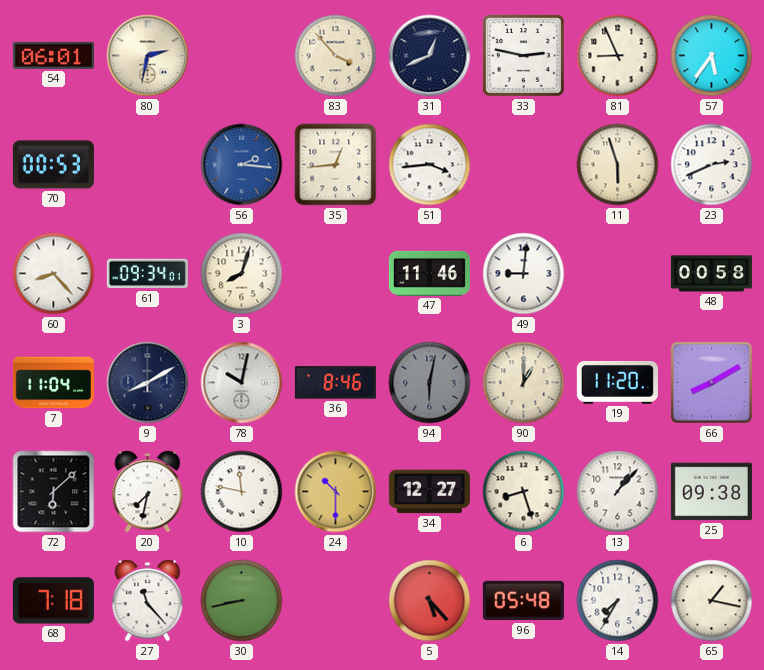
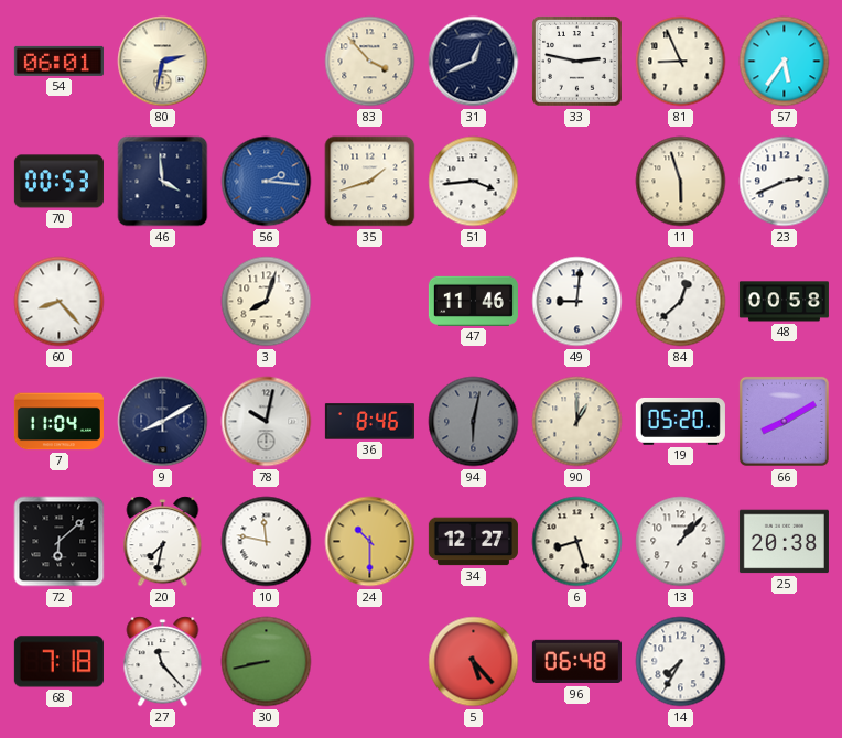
46: none -> 3:59 (163, 182)
35: 12:44 -> 1:42 (370, 182)
61: 09:34 -> none (147, 274)
84: none -> 12:38 (681, 302)
19: 11:20 -> 05:20 (680, 421)
25: 09:38 -> 20:38 (784, 542)
96: 05:48 -> 06:48 (576, 662)
65: 1:17 -> none (712, 601)
